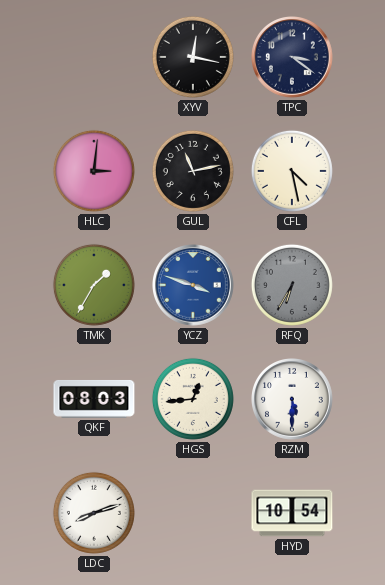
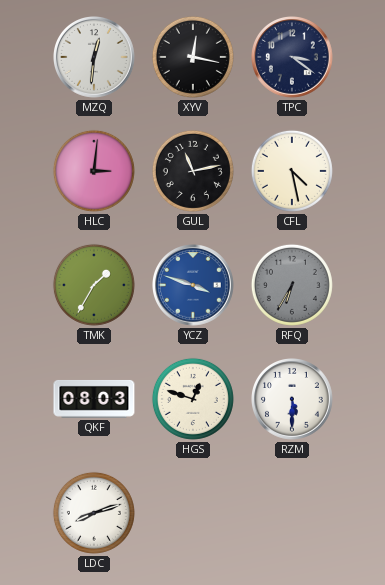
MZQ: none -> 12:31 (95, 58)
HGS: 12:44 -> 12:48 (193, 399)
HYD: 10:54 -> none (292, 513)
